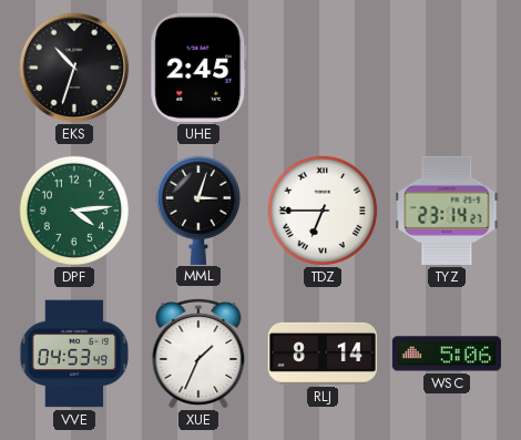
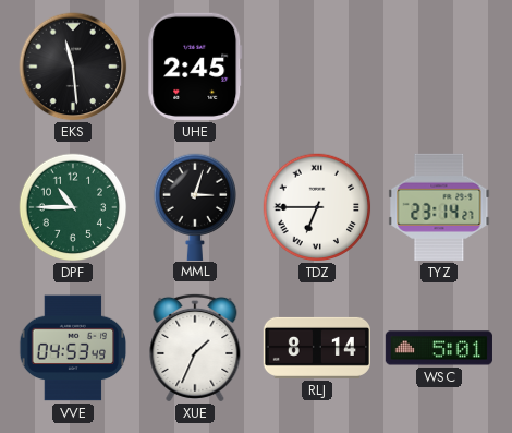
EKS: 10:33 -> 11:29 (73, 67)
DPF: 4:14 -> 10:45 (73, 207)
WSC: 5:06 -> 5:01 (439, 348)
